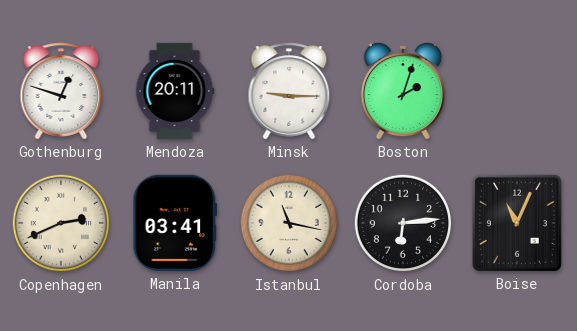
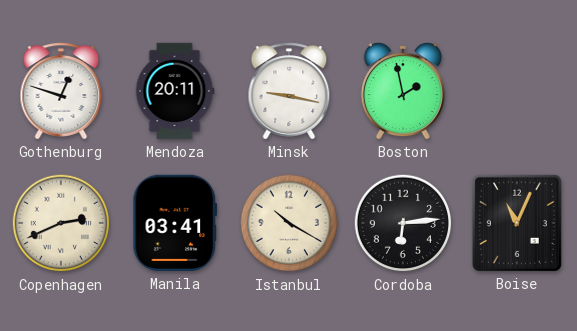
Minsk: 9:15 -> 9:17 (289, 91)
Boston: 2:03 -> 1:58 (403, 91)
Istanbul: 11:17 -> 10:20 (289, 223)
